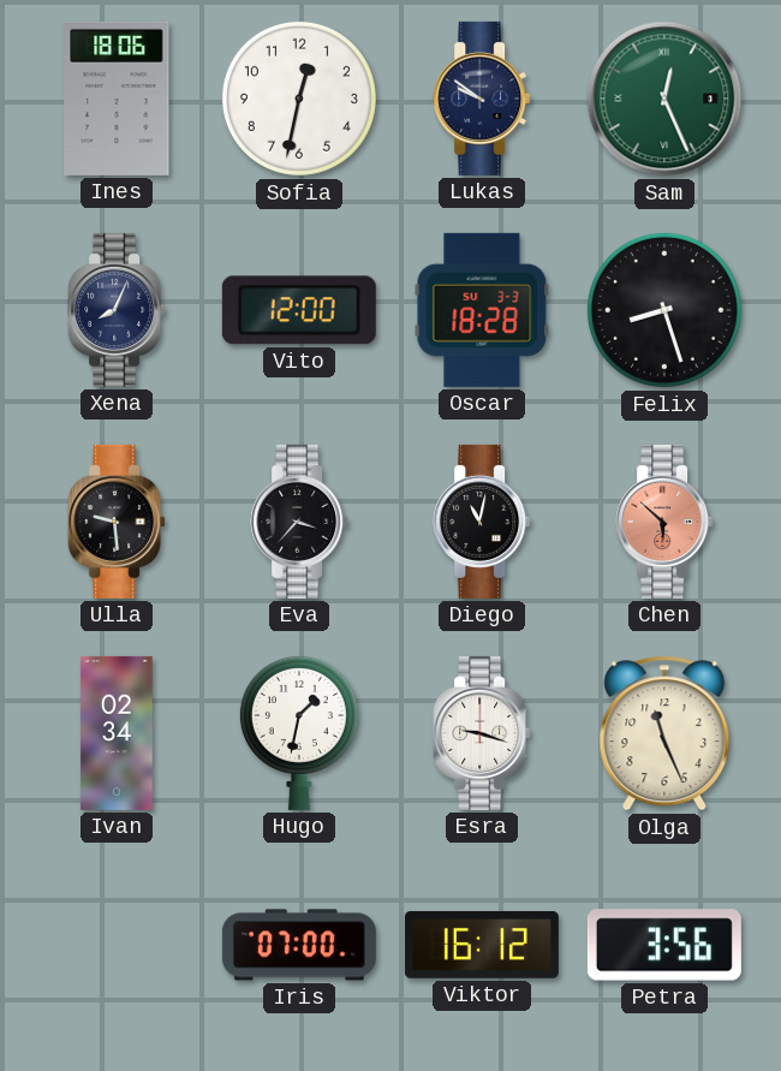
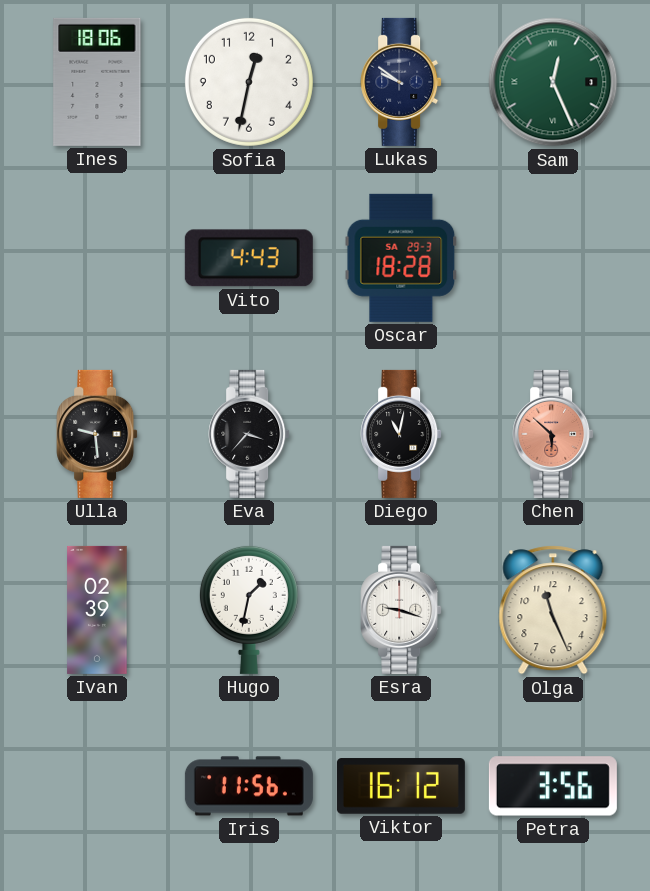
Xena: 8:04 -> none (117, 310)
Vito: 12:00 -> 4:43 (249, 258)
Oscar date: SU 3-3 -> SA 29-3 (401, 258)
Felix: 8:27 -> none (664, 310)
Ivan: 02:34 -> 02:39 (97, 610)
Iris: 07:00 -> 11:56 (249, 786)
